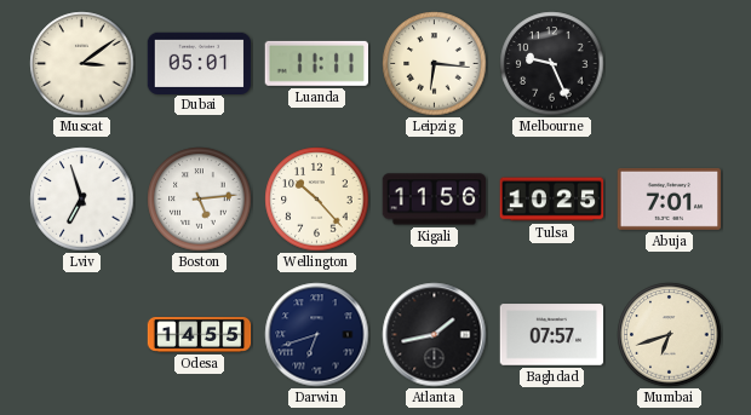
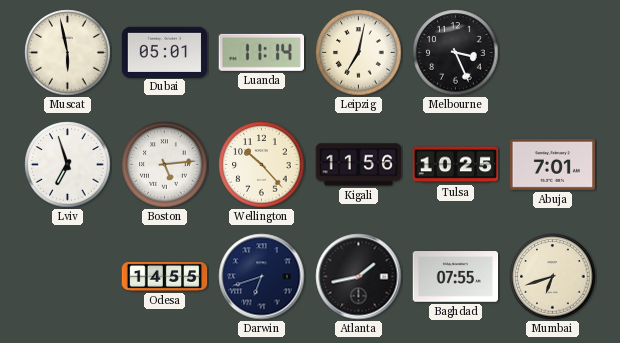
Muscat: 3:09 -> 5:58 (68, 53)
Luanda: 11:11 -> 11:14 (261, 52)
Leipzig: 6:16 -> 7:02 (359, 53)
Melbourne: 9:26 -> 3:26 (456, 53)
Baghdad: 07:57 -> 07:55 (456, 277)
